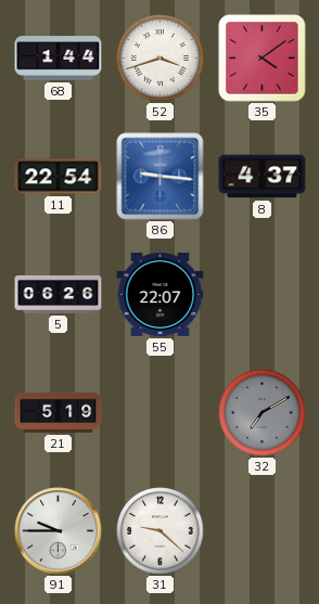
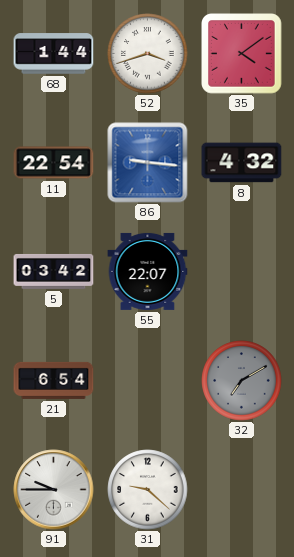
8: 4:37 -> 4:32 (242, 163)
5: 06:26 -> 03:42 (54, 271)
21: 5:19 -> 6:54 (54, 380)
